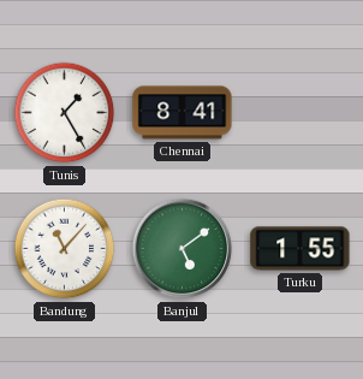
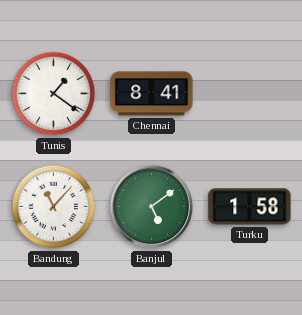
Tunis: 1:25 -> 1:21 (54, 94)
Turku: 1:55 -> 1:58 (250, 207)
